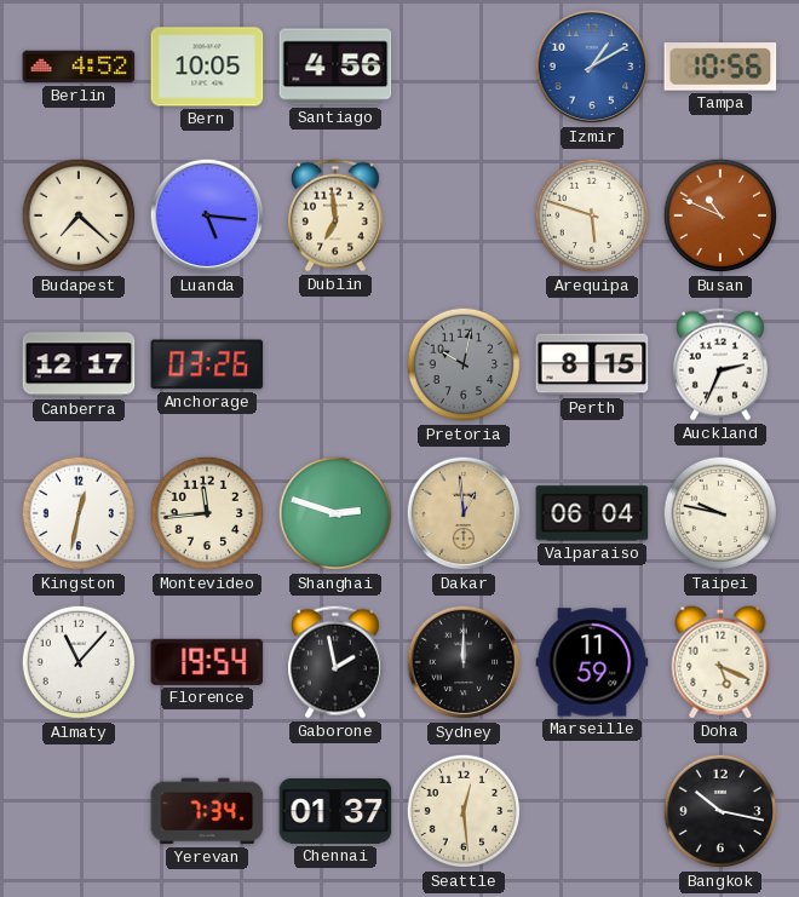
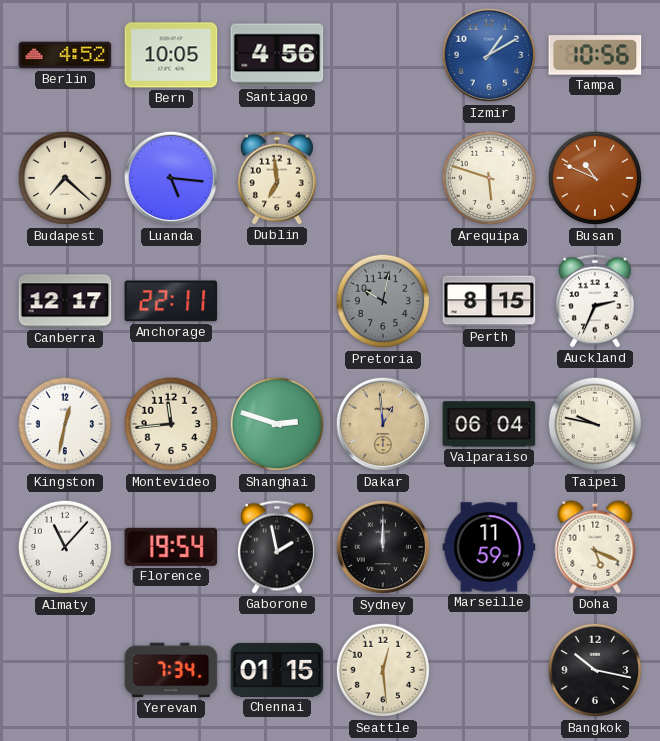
Anchorage: 03:26 -> 22:11 (171, 301)
Chennai: 01:37 -> 01:15 (277, 670)
